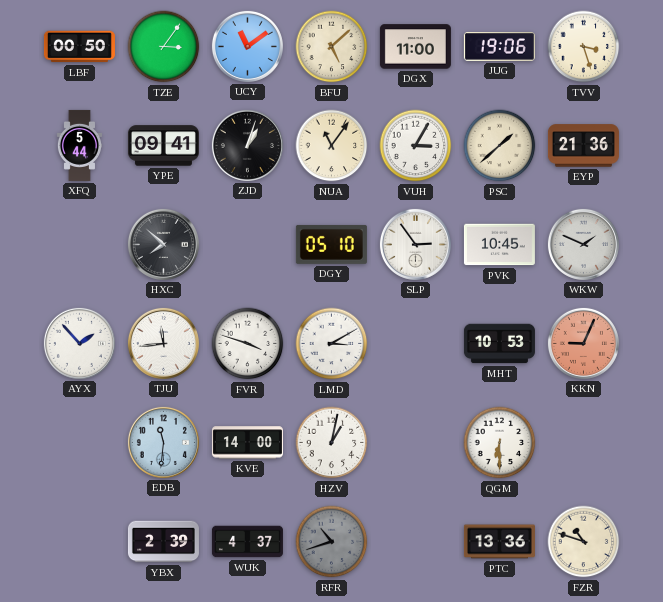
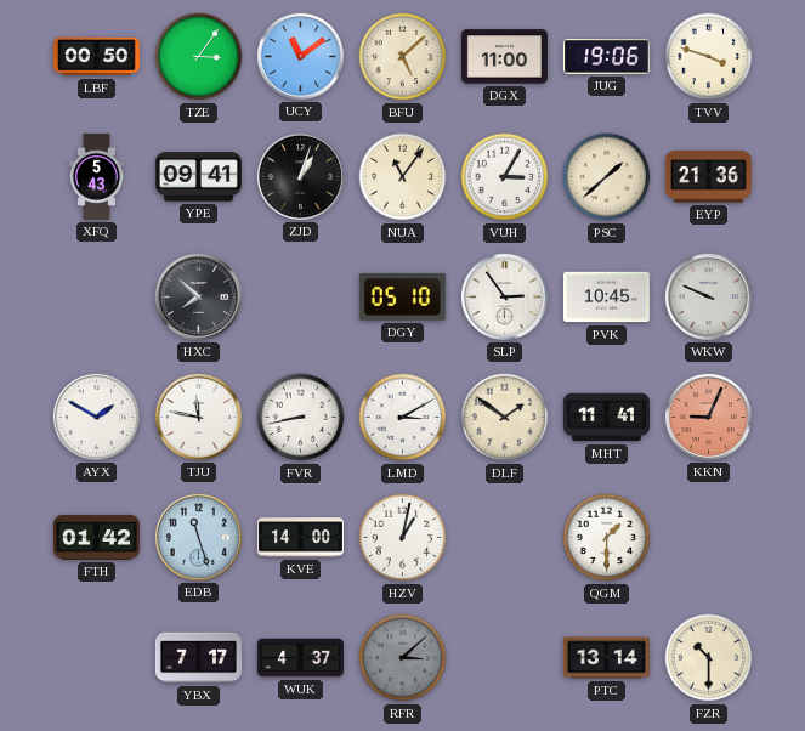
TVV: 3:27 -> 3:48 (709, 57)
XFQ: 5:44 -> 5:43 (96, 176)
WKW: 1:49 -> 9:49 (708, 296)
AYX: 1:53 -> 1:50 (96, 416)
TJU: 11:44 -> 11:47 (198, 416)
FVR: 3:48 -> 8:43 (301, 418)
DLF: none -> 1:51 (505, 418)
MHT: 10:53 -> 11:41 (606, 418)
FTH: none -> 01:42 (96, 537)
EDB: 11:31 -> 11:27 (198, 537)
QGM: 6:30 -> 1:30 (607, 538)
YBX: 2:39 -> 7:17 (198, 658)
RFR: 10:42 -> 3:08 (403, 658)
PTC: 13:36 -> 13:14 (606, 658)
FZR: 10:48 -> 10:30 (709, 658)
